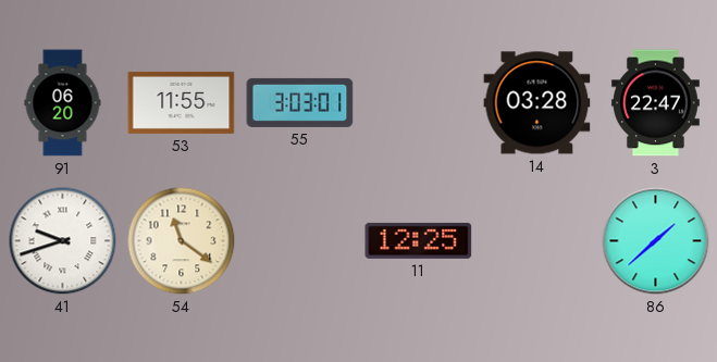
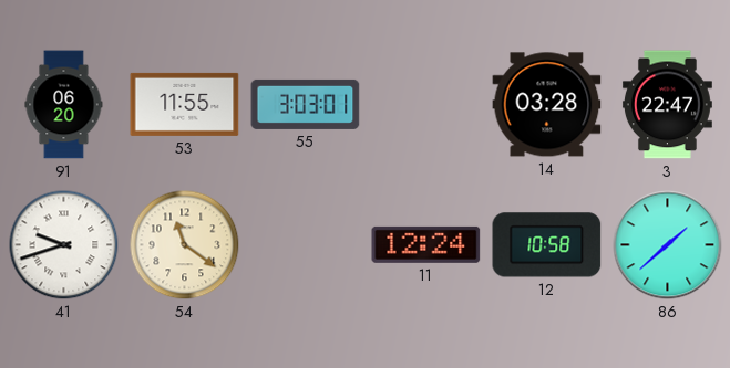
11: 12:25 -> 12:24 (426, 244)
12: none -> 10:58 (547, 245)
